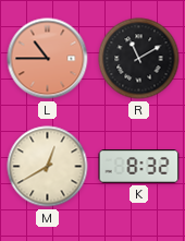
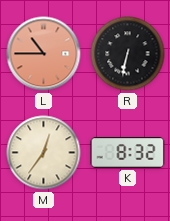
R: 11:10 -> 6:32 (128, 54)
M: 12:40 -> 12:36 (44, 153)
